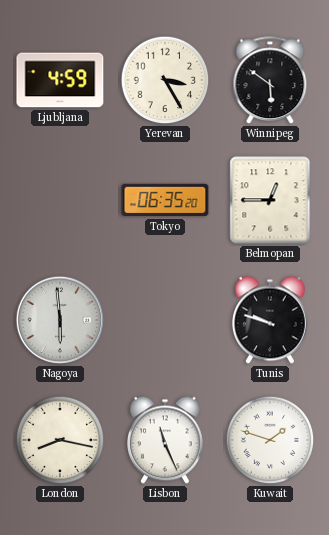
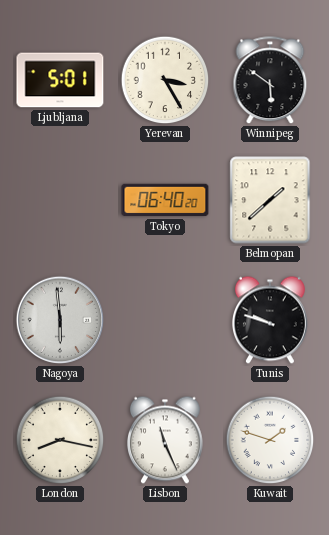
Ljubljana: 4:59 -> 5:01 (60, 80)
Tokyo: 06:35 -> 06:40 (165, 200)
Belmopan: 12:45 -> 1:38 (270, 200)
